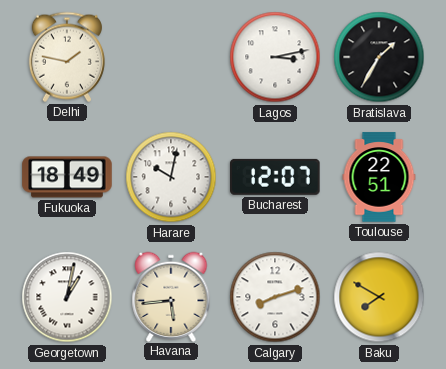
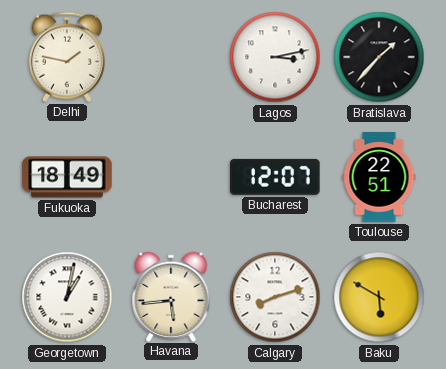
Bratislava: 1:35 -> 1:37 (379, 57)
Harare: 10:02 -> none (171, 177)
Baku: 7:50 -> 5:50 (379, 297)
